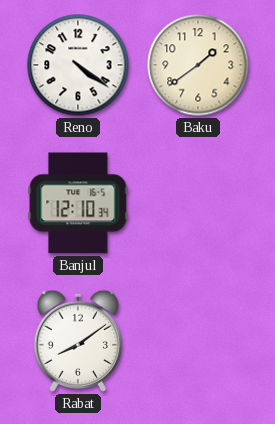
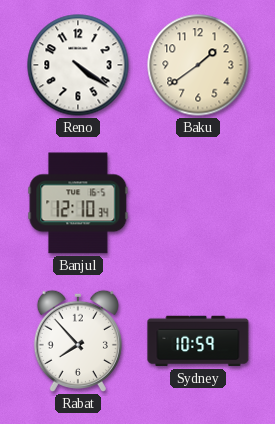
Rabat: 8:09 -> 7:53 (78, 341)
Sydney: none -> 10:59 (198, 341)
